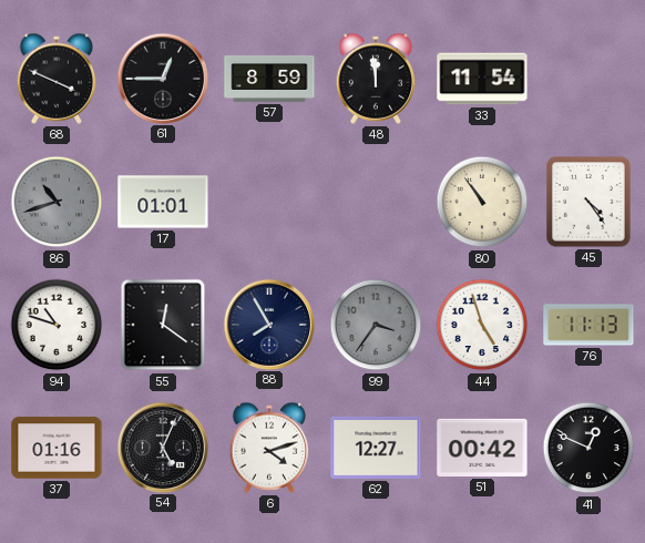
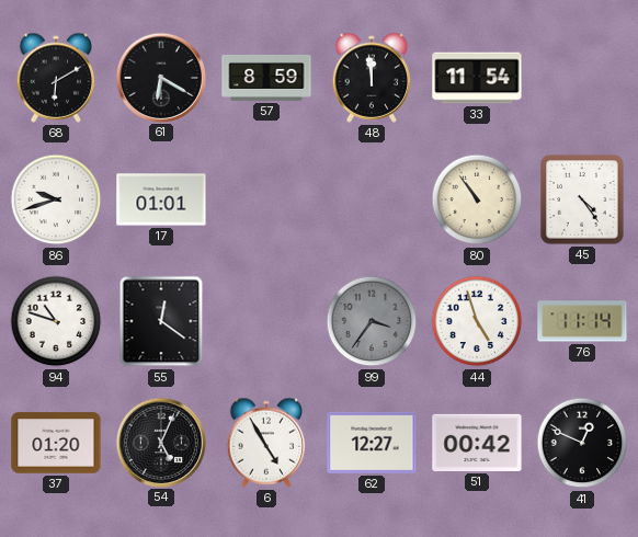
68: 3:49 -> 6:10 (56, 78)
61: 12:45 -> 6:20 (160, 77)
86: 10:42 -> 9:42 (56, 199)
86 dial: grey -> white (56, 199)
88: 7:55 -> none (268, 324)
76: 11:13 -> 11:14 (582, 321)
37: 01:16 -> 01:20 (56, 443)
6: 4:12 -> 4:55 (266, 443)
